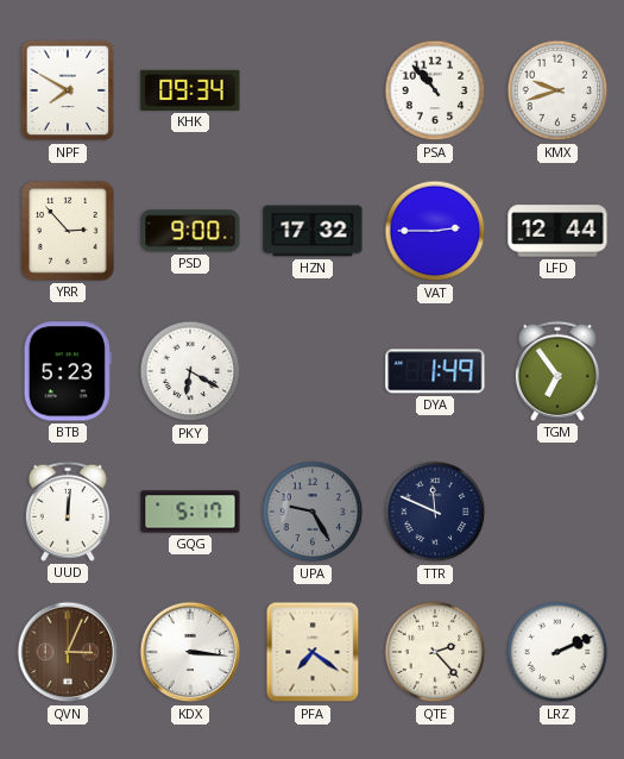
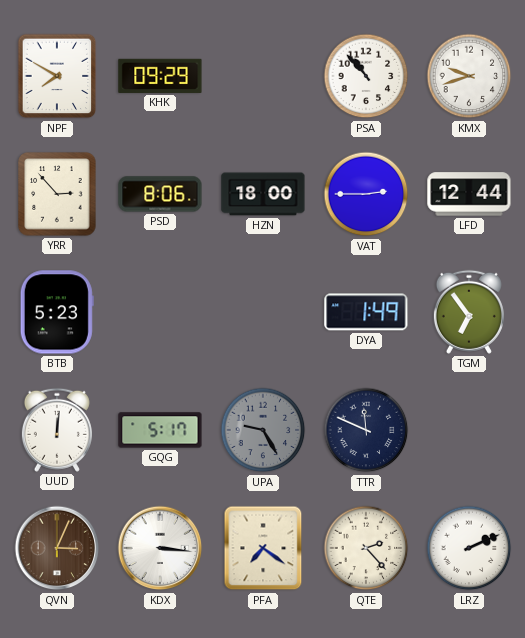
KHK: 09:34 -> 09:29 (160, 76)
PSD: 9:00 -> 8:06 (160, 194)
HZN: 17:32 -> 18:00 (263, 194)
PKY: 6:20 -> none (190, 371)
